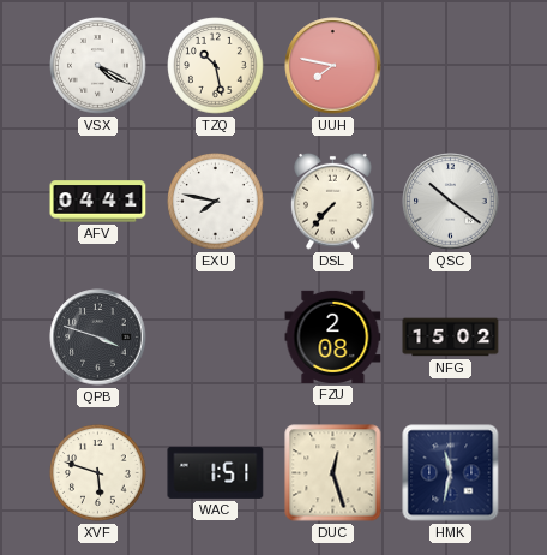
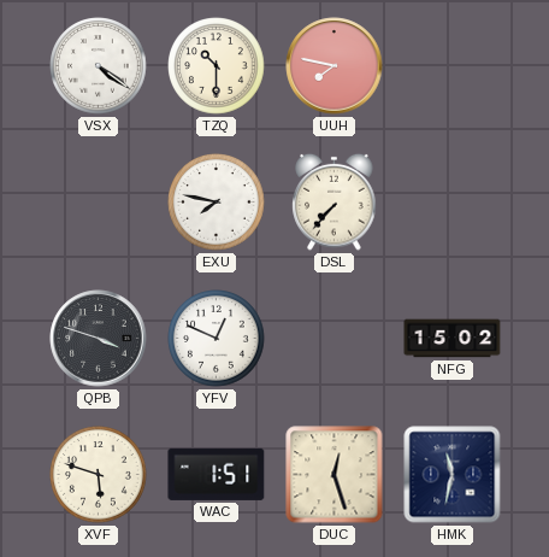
VSX: 4:20 -> 4:21 (99, 66)
TZQ: 10:28 -> 10:30 (217, 66)
AFV: 04:41 -> none (98, 202)
QSC: 10:21 -> none (451, 202)
YFV: none -> 12:49 (217, 339)
FZU: 2:08 -> none (333, 336)
